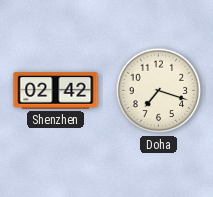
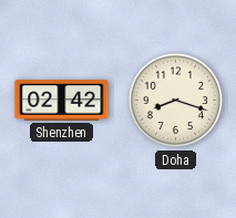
Doha: 7:18 -> 8:18 (176, 101)
